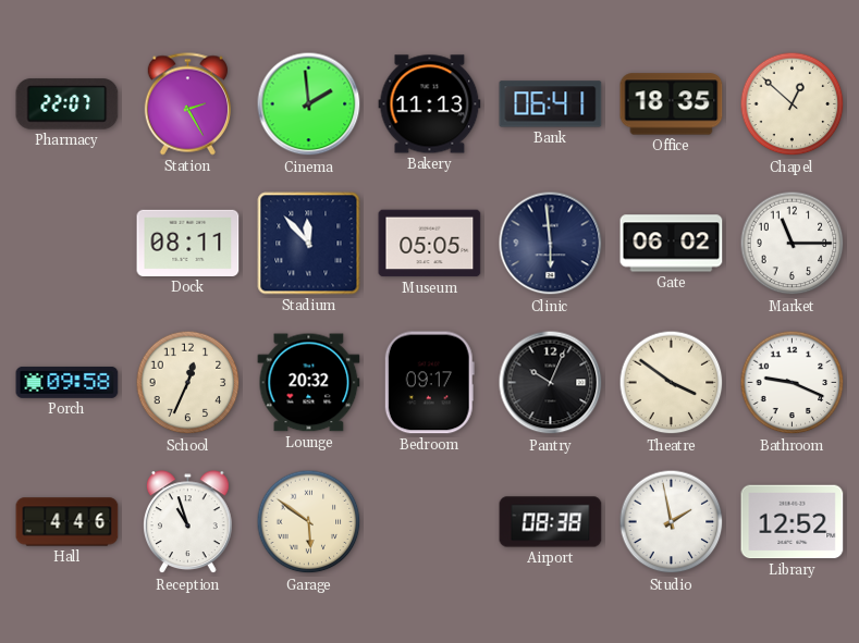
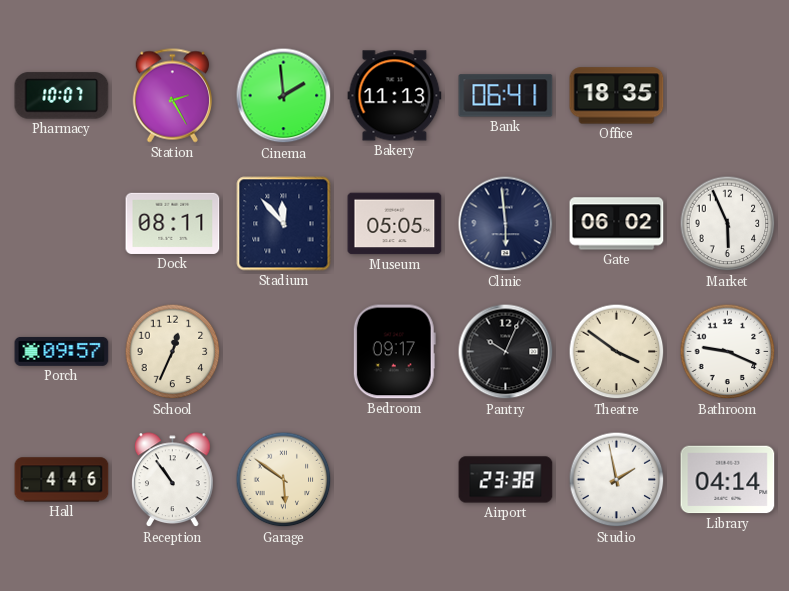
Pharmacy: 22:07 -> 10:07 (62, 96)
Chapel: 12:52 -> none (793, 104)
Market: 11:15 -> 5:56 (728, 224)
Porch: 09:58 -> 09:57 (62, 351)
Lounge: 20:32 -> none (309, 383)
Reception: 10:57 -> 10:54 (173, 480)
Airport: 08:38 -> 23:38 (506, 480)
Library: 12:52 -> 04:14 (728, 480)
